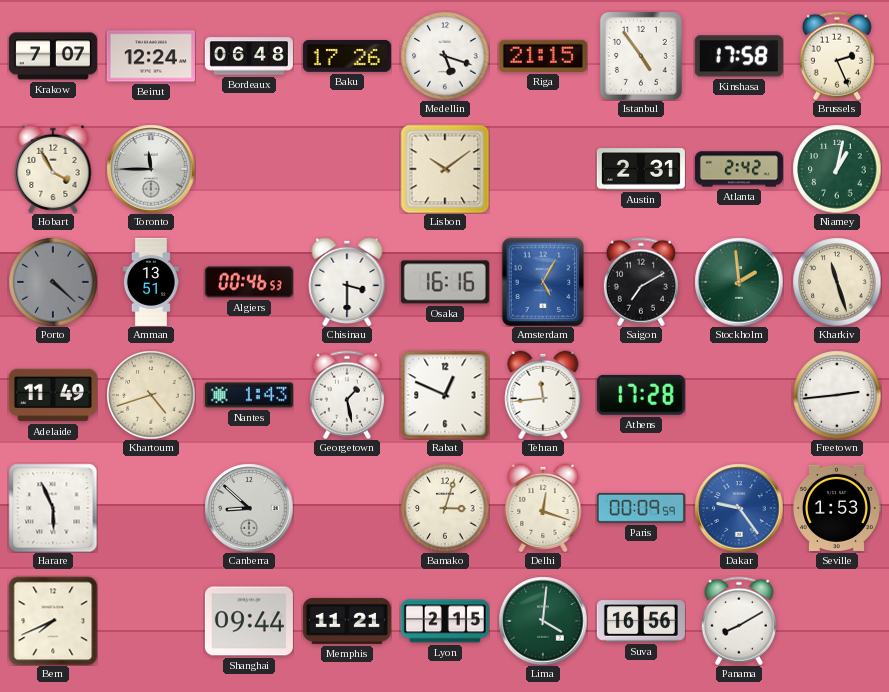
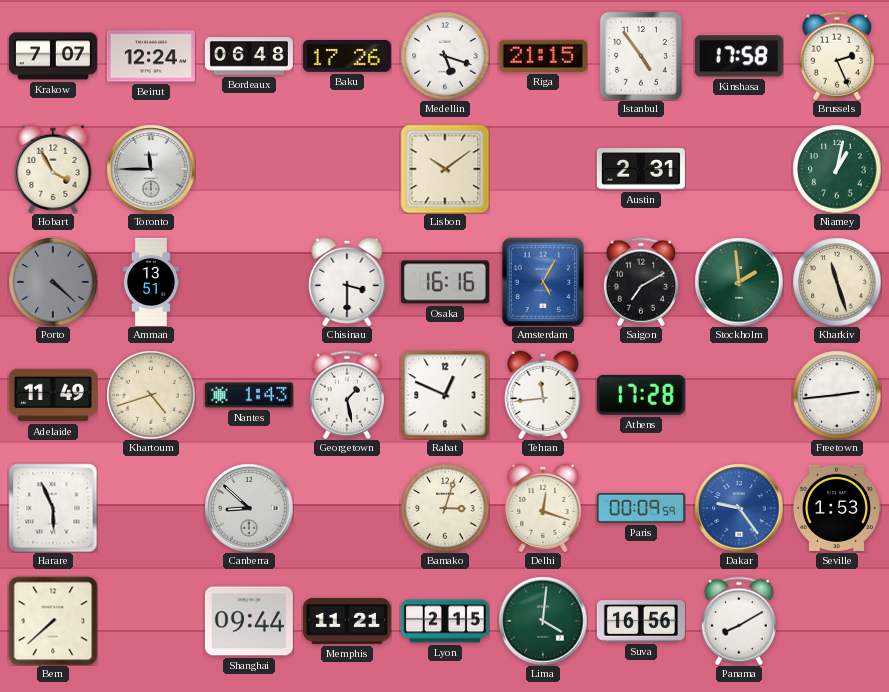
Atlanta: 2:42 -> none (739, 169)
Algiers: 00:46 -> none (249, 282)
Bern: 7:41 -> 7:38 (53, 621)
